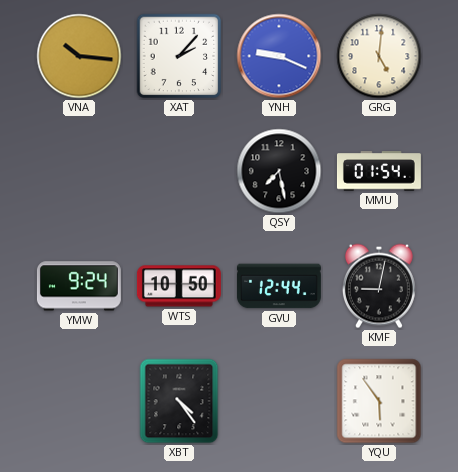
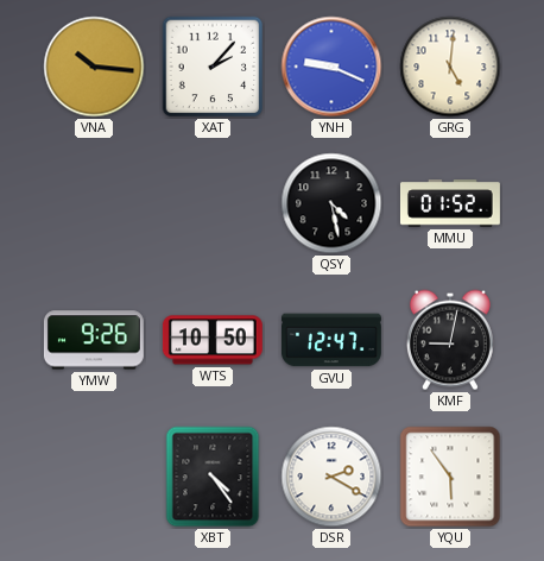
QSY: 7:28 -> 4:28 (331, 203)
MMU: 01:54 -> 01:52 (450, 203)
YMW: 9:24 -> 9:26 (94, 340)
GVU: 12:44 -> 12:47 (331, 340)
DSR: none -> 2:20 (331, 477)
